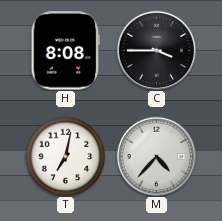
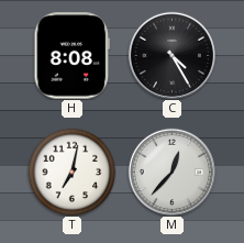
C: 3:45 -> 4:25 (171, 55)
M: 4:37 -> 12:37 (171, 172)
